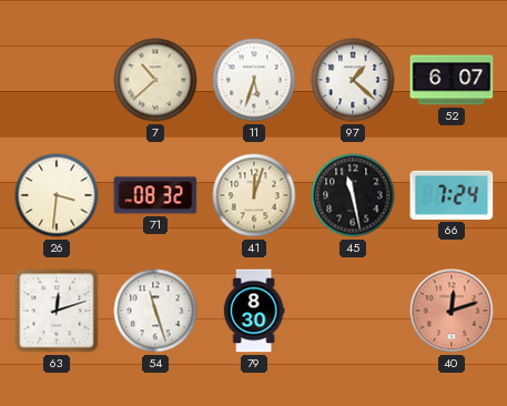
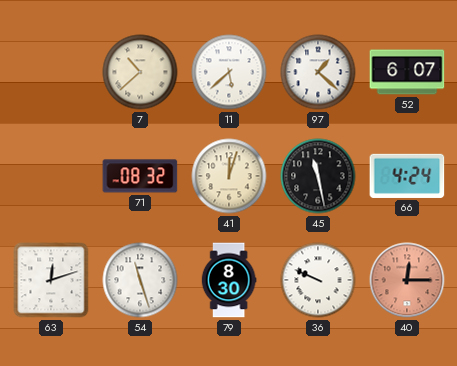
11: 5:33 -> 5:38 (229, 72)
26: 3:31 -> none (57, 195)
66: 7:24 -> 4:24 (407, 176)
36: none -> 9:49 (318, 280)
40: 12:12 -> 12:15 (407, 280)
